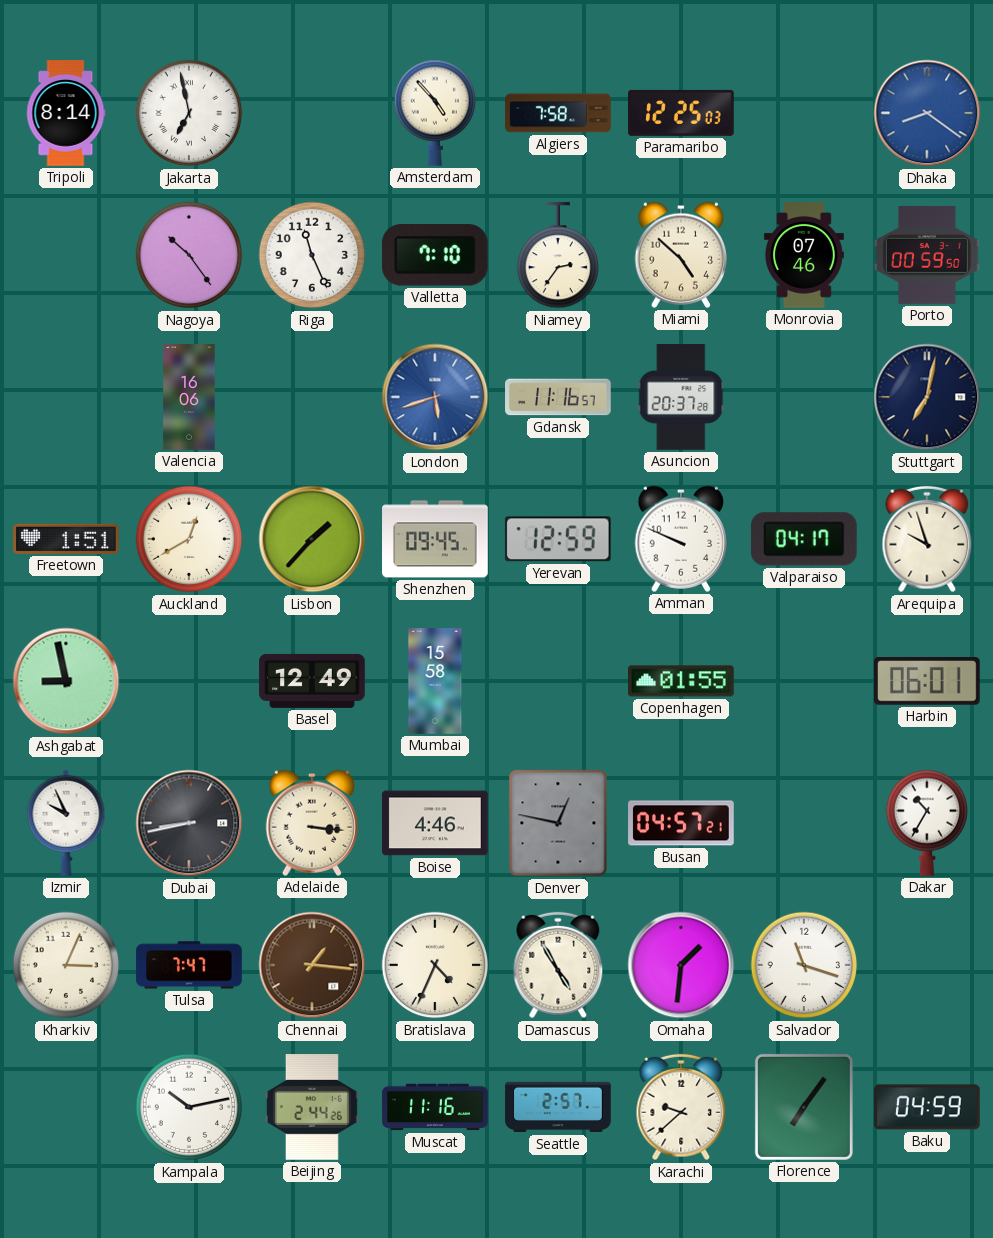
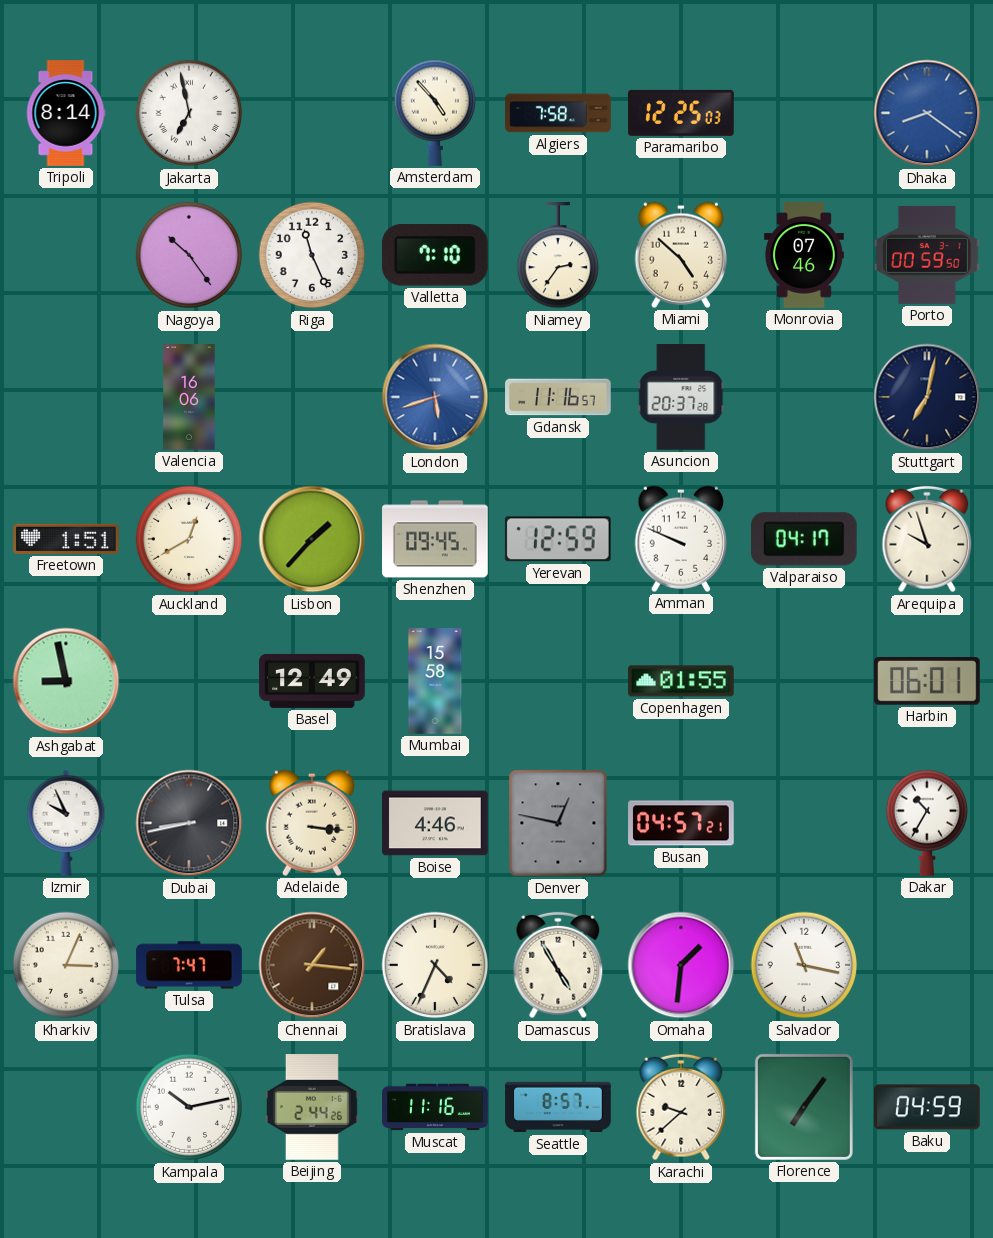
Salvador: 11:18 -> 11:17 (804, 965)
Seattle: 2:57 -> 8:57 (558, 1107)
